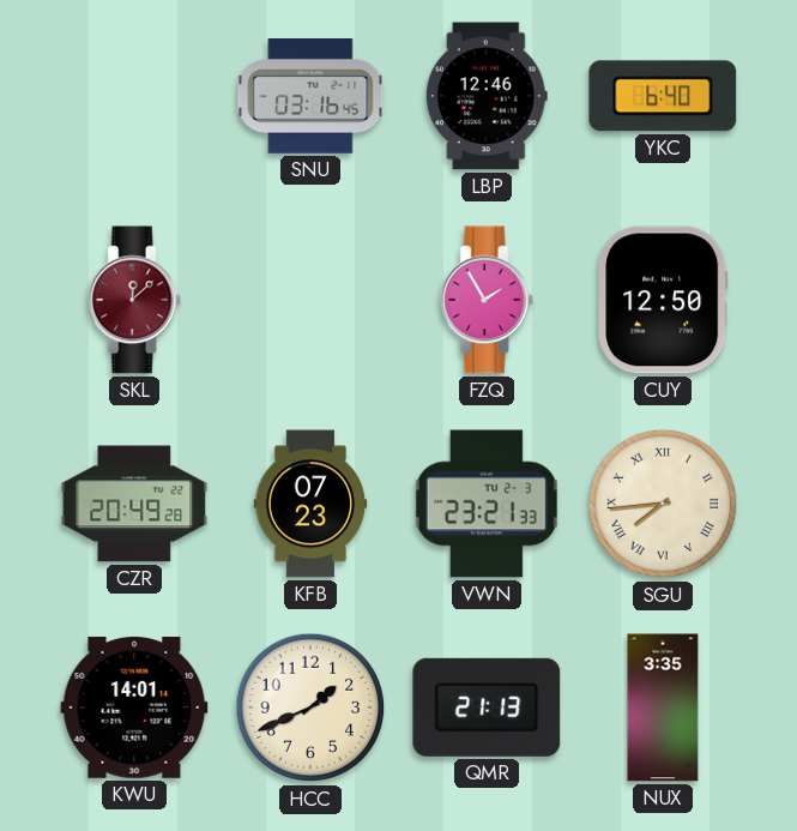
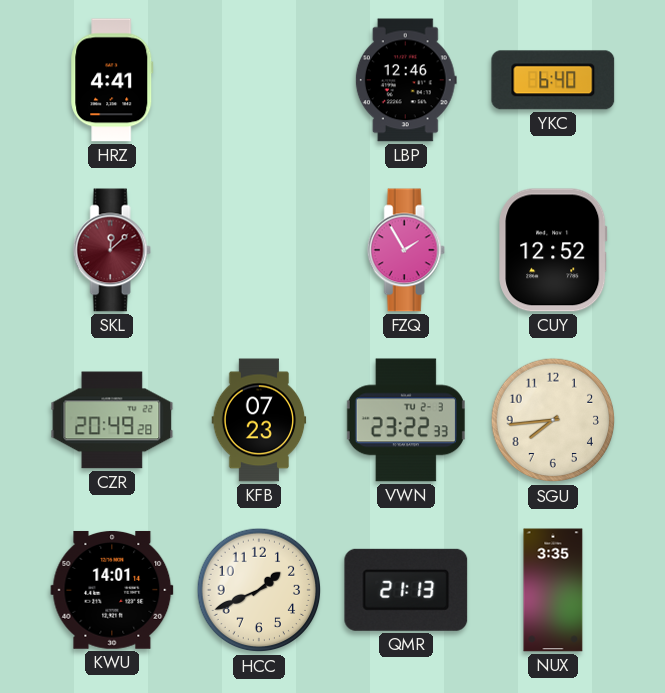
HRZ: none -> 4:41 (112, 80)
SNU: 03:16 -> none (310, 97)
CUY: 12:50 -> 12:52 (553, 250)
VWN: 23:21 -> 23:22 (406, 420)
SGU numerals: Roman -> Arabic (553, 420)
